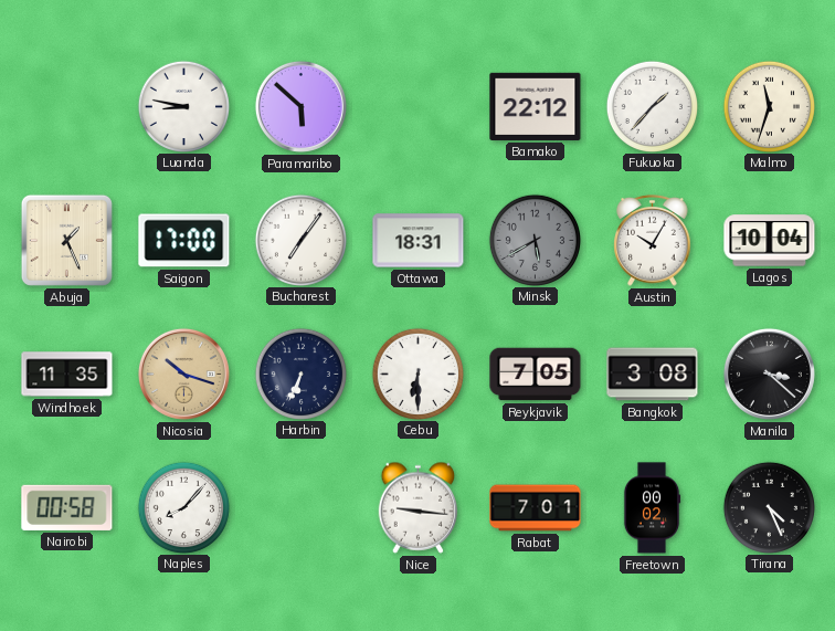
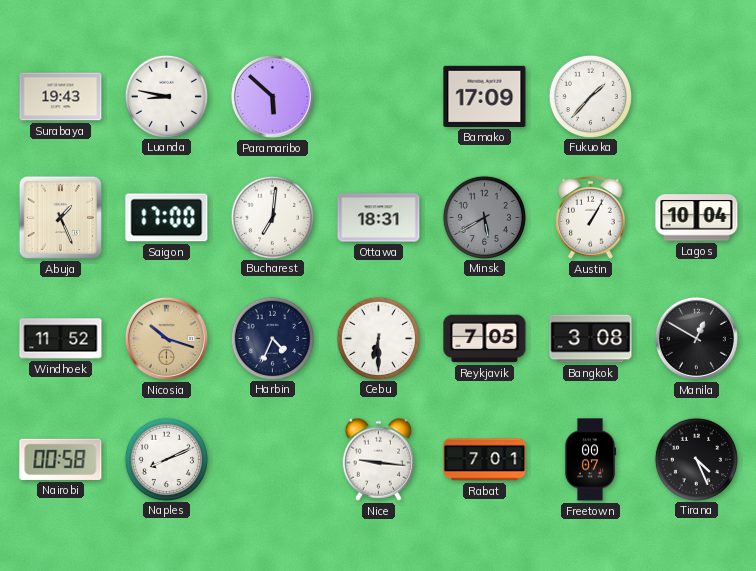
Surabaya: none -> 19:43 (61, 97)
Bamako: 22:12 -> 17:09 (485, 96)
Malmo: 11:33 -> none (769, 106)
Bucharest: 7:06 -> 7:01 (272, 217)
Austin: 10:05 -> 1:05 (591, 218)
Windhoek: 11:35 -> 11:52 (61, 339)
Harbin: 6:34 -> 4:34 (272, 338)
Manila: 3:22 -> 12:50 (696, 338)
Naples: 8:07 -> 8:11 (166, 459)
Freetown: 00:02 -> 00:07 (590, 460)
